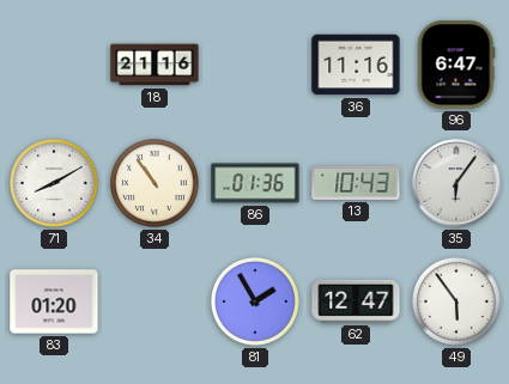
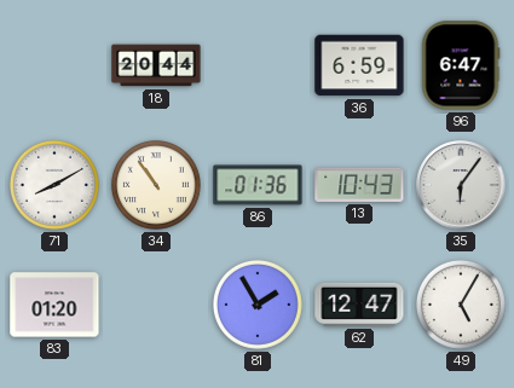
18: 21:16 -> 20:44 (156, 65)
36: 11:16 -> 6:59 (359, 65)
49: 5:54 -> 5:05 (461, 305)
